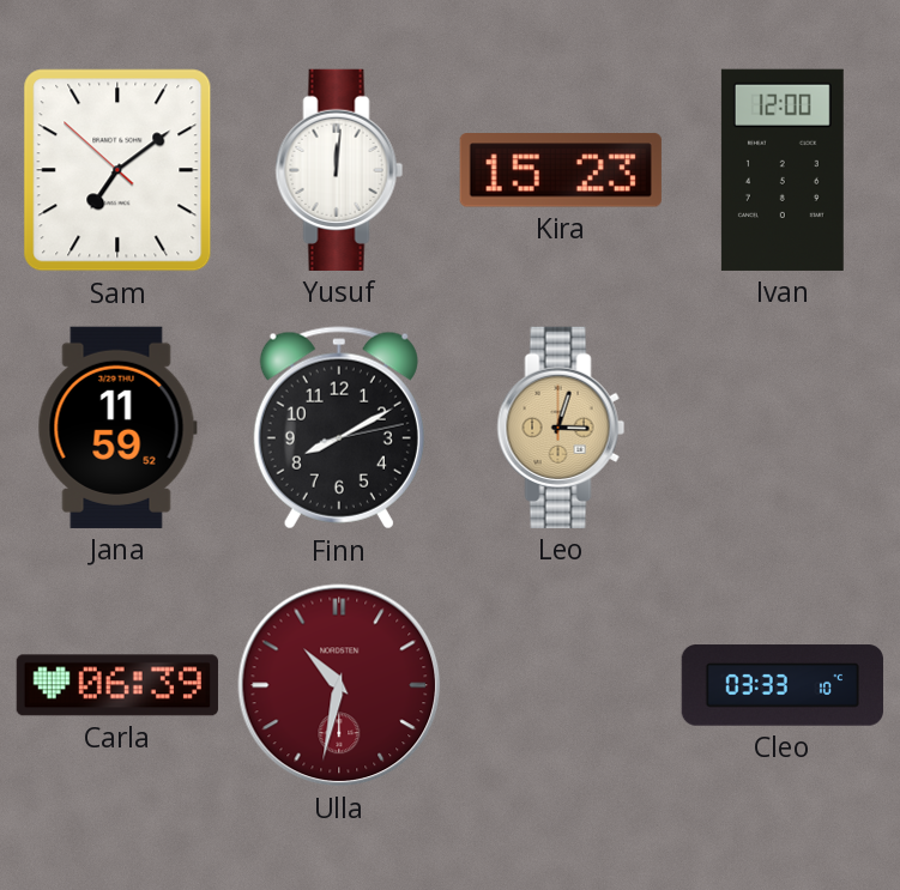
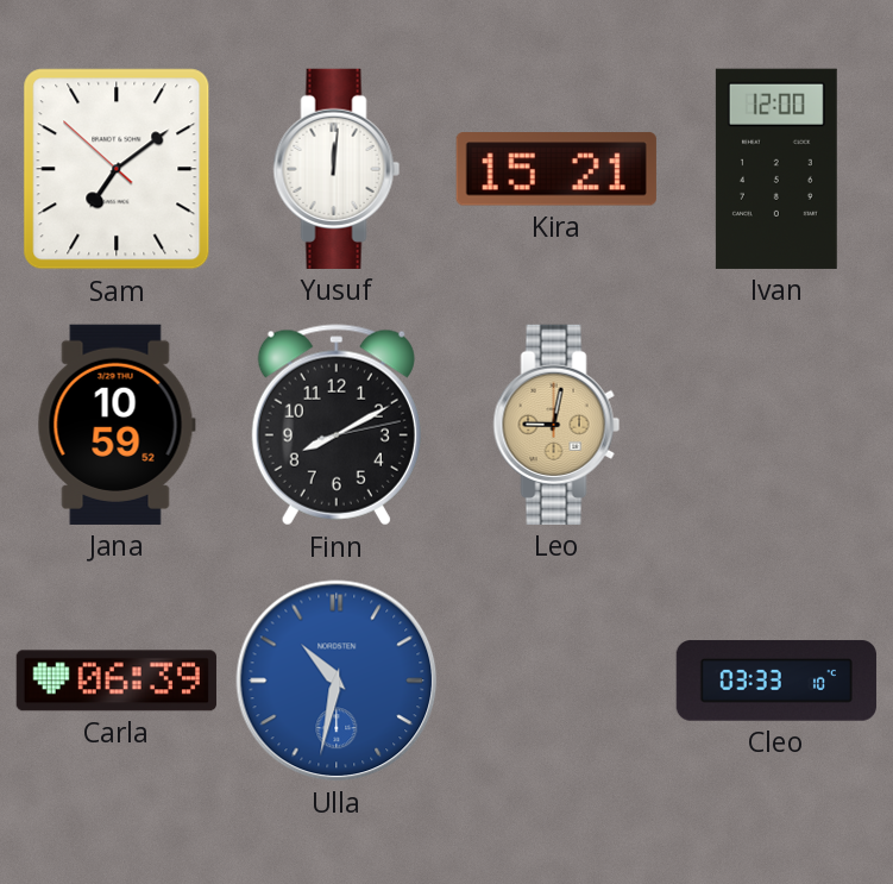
Kira: 15:23 -> 15:21 (556, 169)
Jana: 11:59 -> 10:59 (117, 425)
Leo: 3:03 -> 9:02 (556, 425)
Ulla dial: burgundy -> blue (337, 681)
